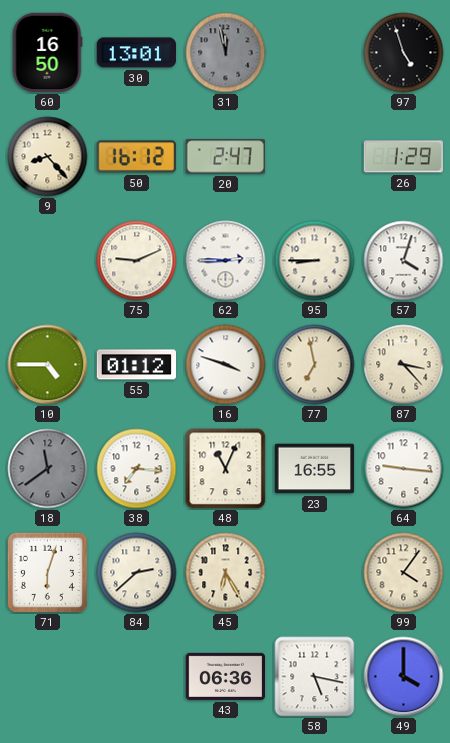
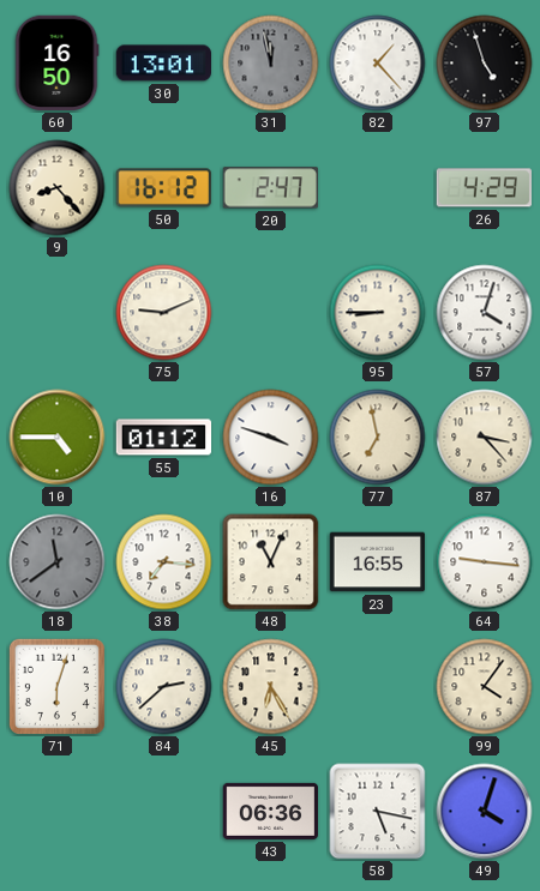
82: none -> 1:23 (378, 64)
26: 1:29 -> 4:29 (484, 188)
62: 2:45 -> none (226, 261)
49: 4:00 -> 4:03 (485, 812)
